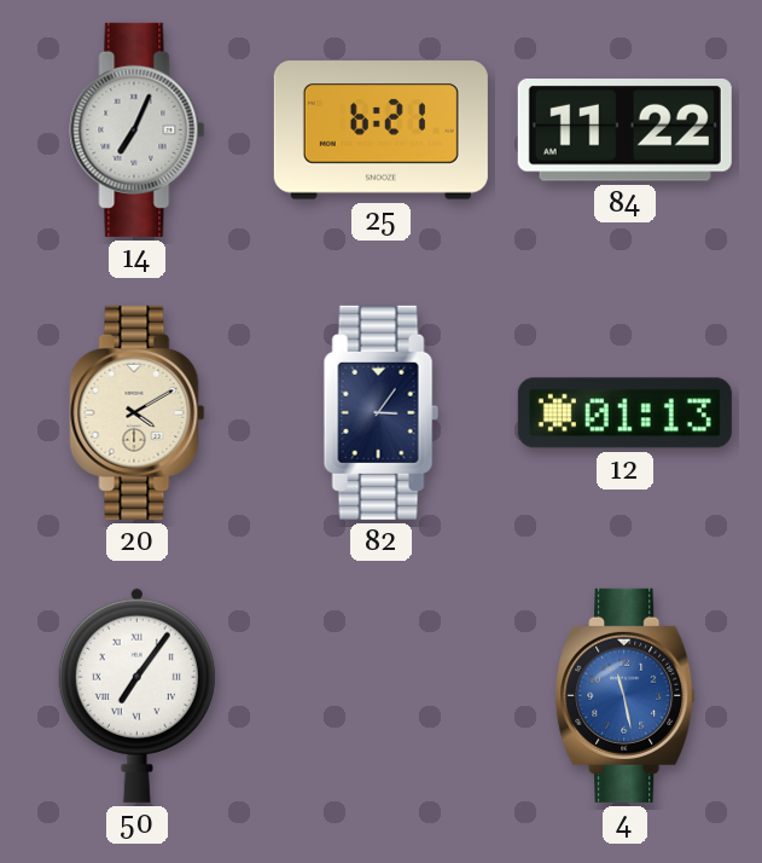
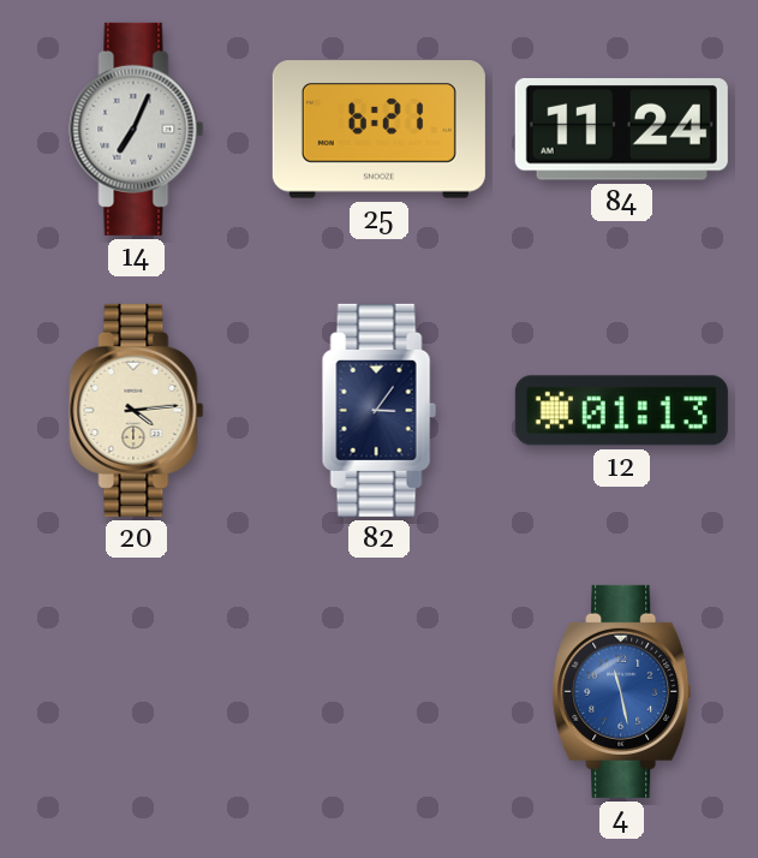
84: 11:22 -> 11:24 (621, 130)
20: 4:10 -> 4:14 (137, 410)
50: 7:06 -> none (136, 695)
